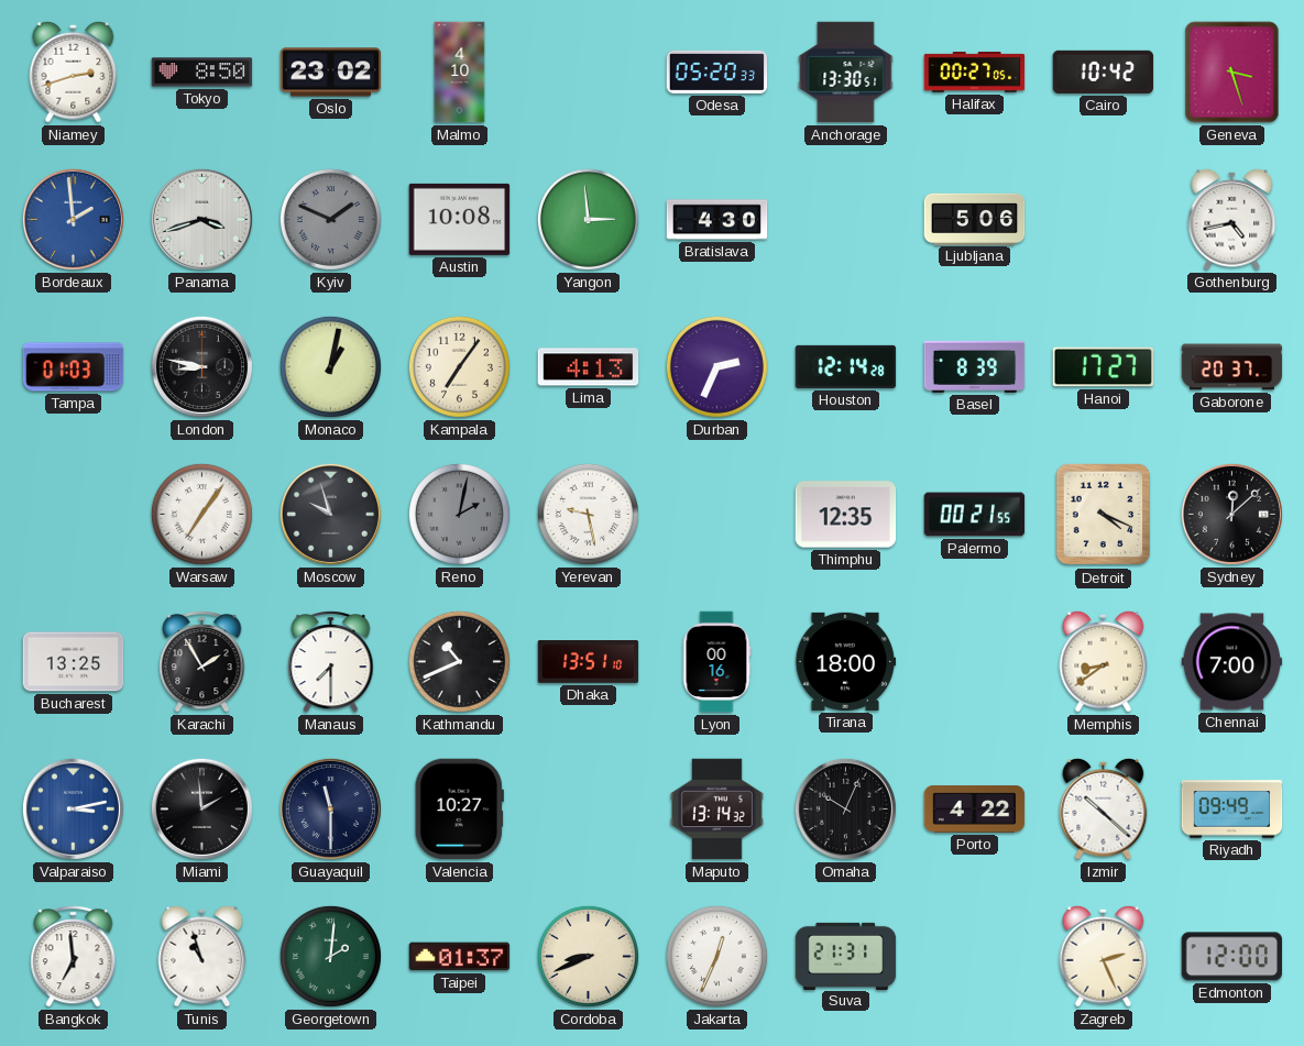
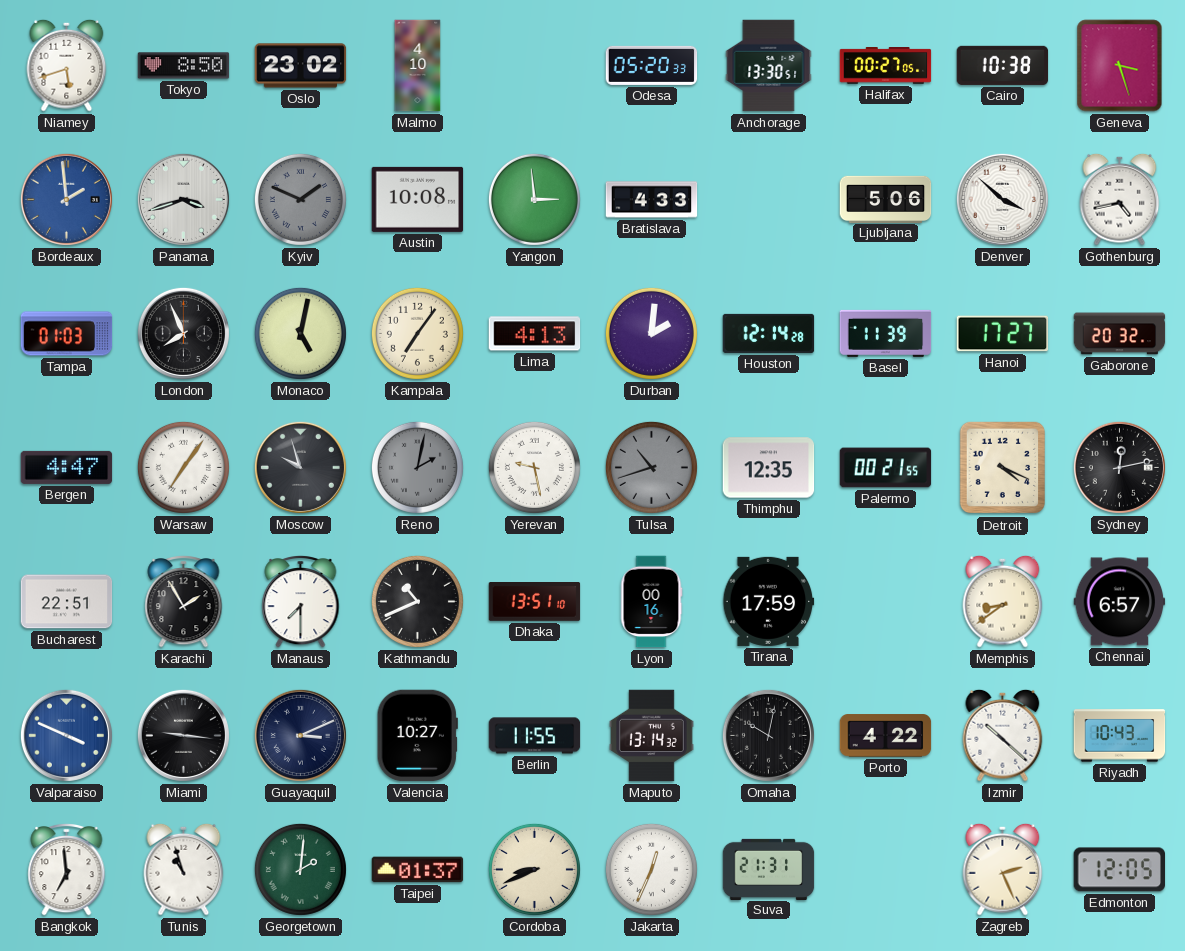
Niamey: 2:42 -> 5:42 (67, 65)
Cairo: 10:42 -> 10:38 (1003, 65)
Bratislava: 4:30 -> 4:33 (652, 200)
Denver: none -> 3:52 (1002, 199)
London: 8:47 -> 7:56 (183, 333)
Monaco: 1:02 -> 5:02 (300, 333)
Durban: 2:34 -> 2:01 (651, 333)
Basel: 8:39 -> 11:39 (886, 333)
Gaborone: 20:37 -> 20:32 (1120, 334)
Bergen: none -> 4:47 (67, 467)
Tulsa: none -> 10:42 (651, 467)
Sydney: 12:08 -> 12:13 (1119, 467)
Bucharest: 13:25 -> 22:51 (67, 602)
Tirana: 18:00 -> 17:59 (769, 601)
Chennai: 7:00 -> 6:57 (1120, 602)
Valparaiso: 3:13 -> 3:49 (66, 735)
Miami: 1:59 -> 9:16 (183, 735)
Guayaquil: 11:30 -> 3:11 (300, 735)
Berlin: none -> 11:55 (535, 736)
Omaha: 10:04 -> 10:02 (768, 735)
Riyadh: 09:49 -> 10:43 (1120, 736)
Edmonton: 12:00 -> 12:05 (1119, 870)
